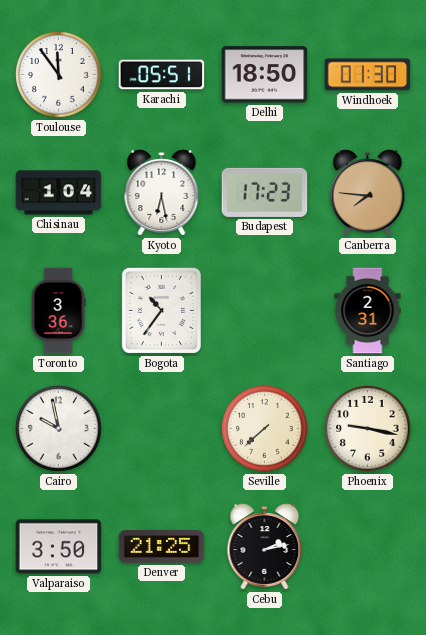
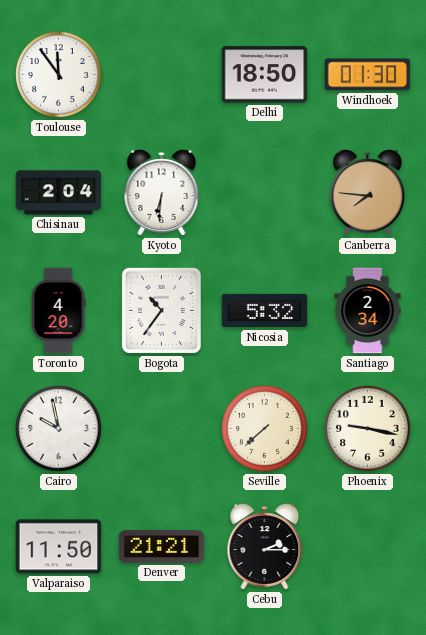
Karachi: 05:51 -> none (162, 75)
Chisinau: 1:04 -> 2:04 (59, 193)
Kyoto: 6:28 -> 6:31 (162, 193)
Budapest: 17:23 -> none (265, 192)
Toronto: 3:36 -> 4:20 (58, 311)
Nicosia: none -> 5:32 (265, 311)
Santiago: 2:31 -> 2:34 (368, 311)
Valparaiso: 3:50 -> 11:50 (59, 547)
Denver: 21:25 -> 21:21 (162, 547)
Cebu: 2:13 -> 2:15 (265, 547)
